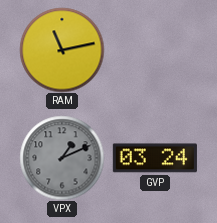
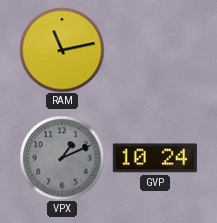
GVP: 03:24 -> 10:24 (155, 158)
